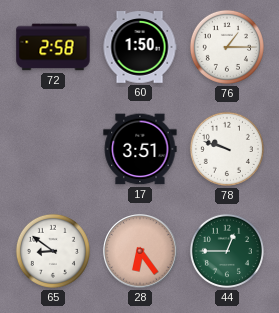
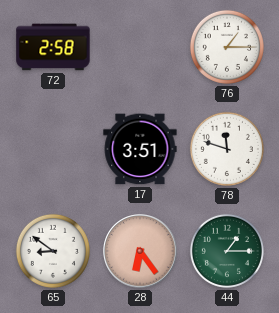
60: 1:50 -> none (140, 47)
78: 9:48 -> 11:48 (227, 149)
44: 12:45 -> 1:15 (227, 251)
